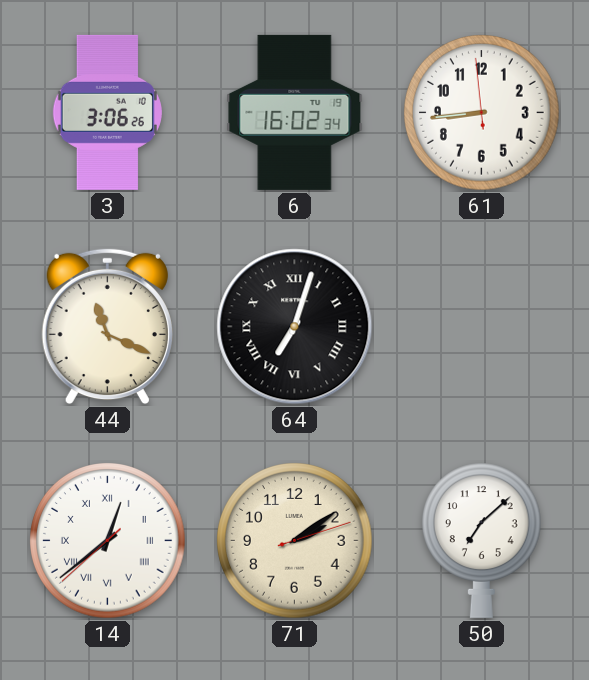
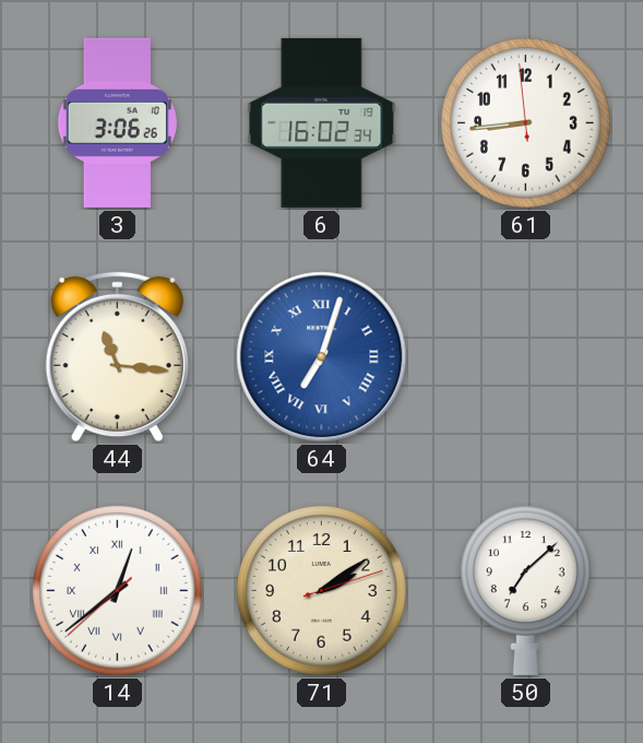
44: 11:19 -> 11:16 (117, 357)
64 dial: black -> blue (322, 357)
